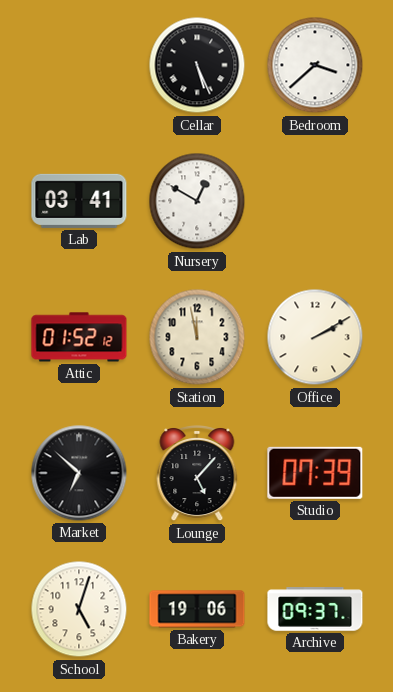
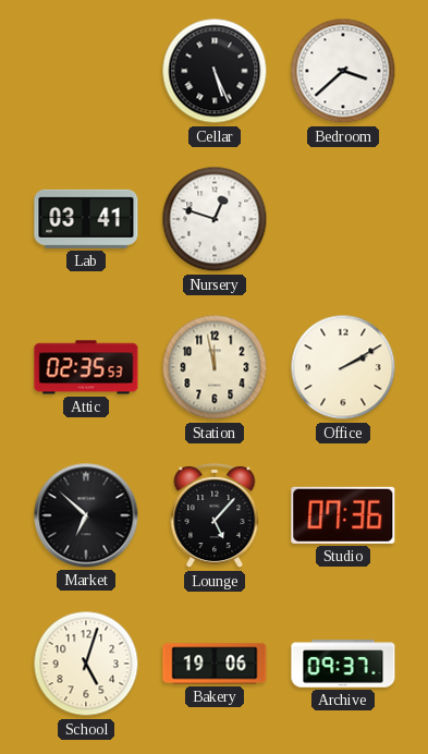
Nursery: 12:50 -> 12:48 (215, 219)
Attic: 01:52 -> 02:35 (86, 367)
Studio: 07:39 -> 07:36 (343, 515)
